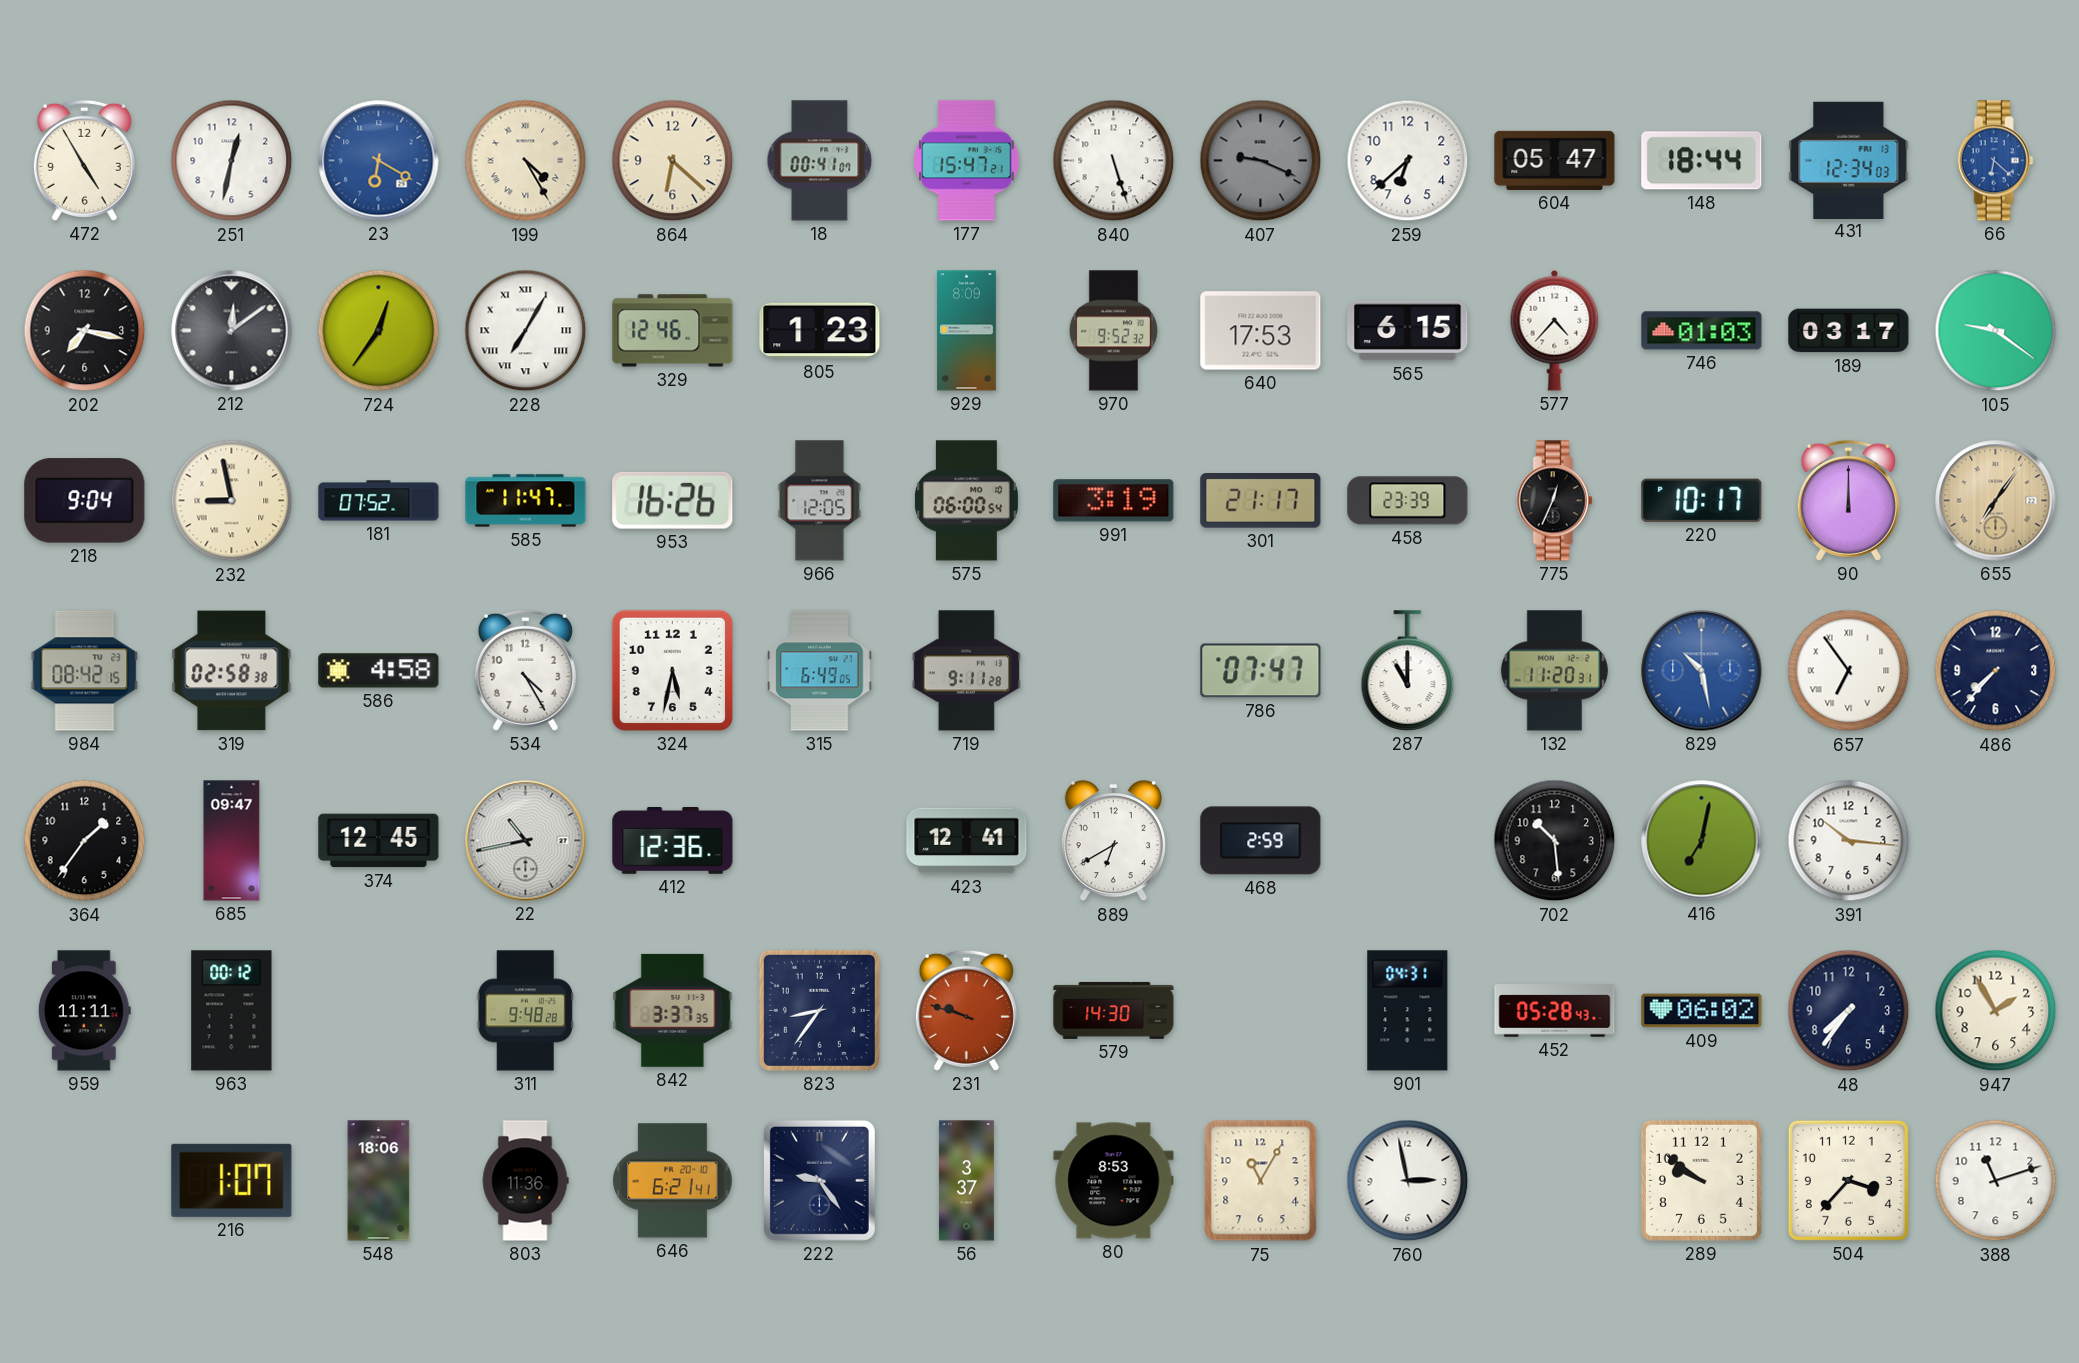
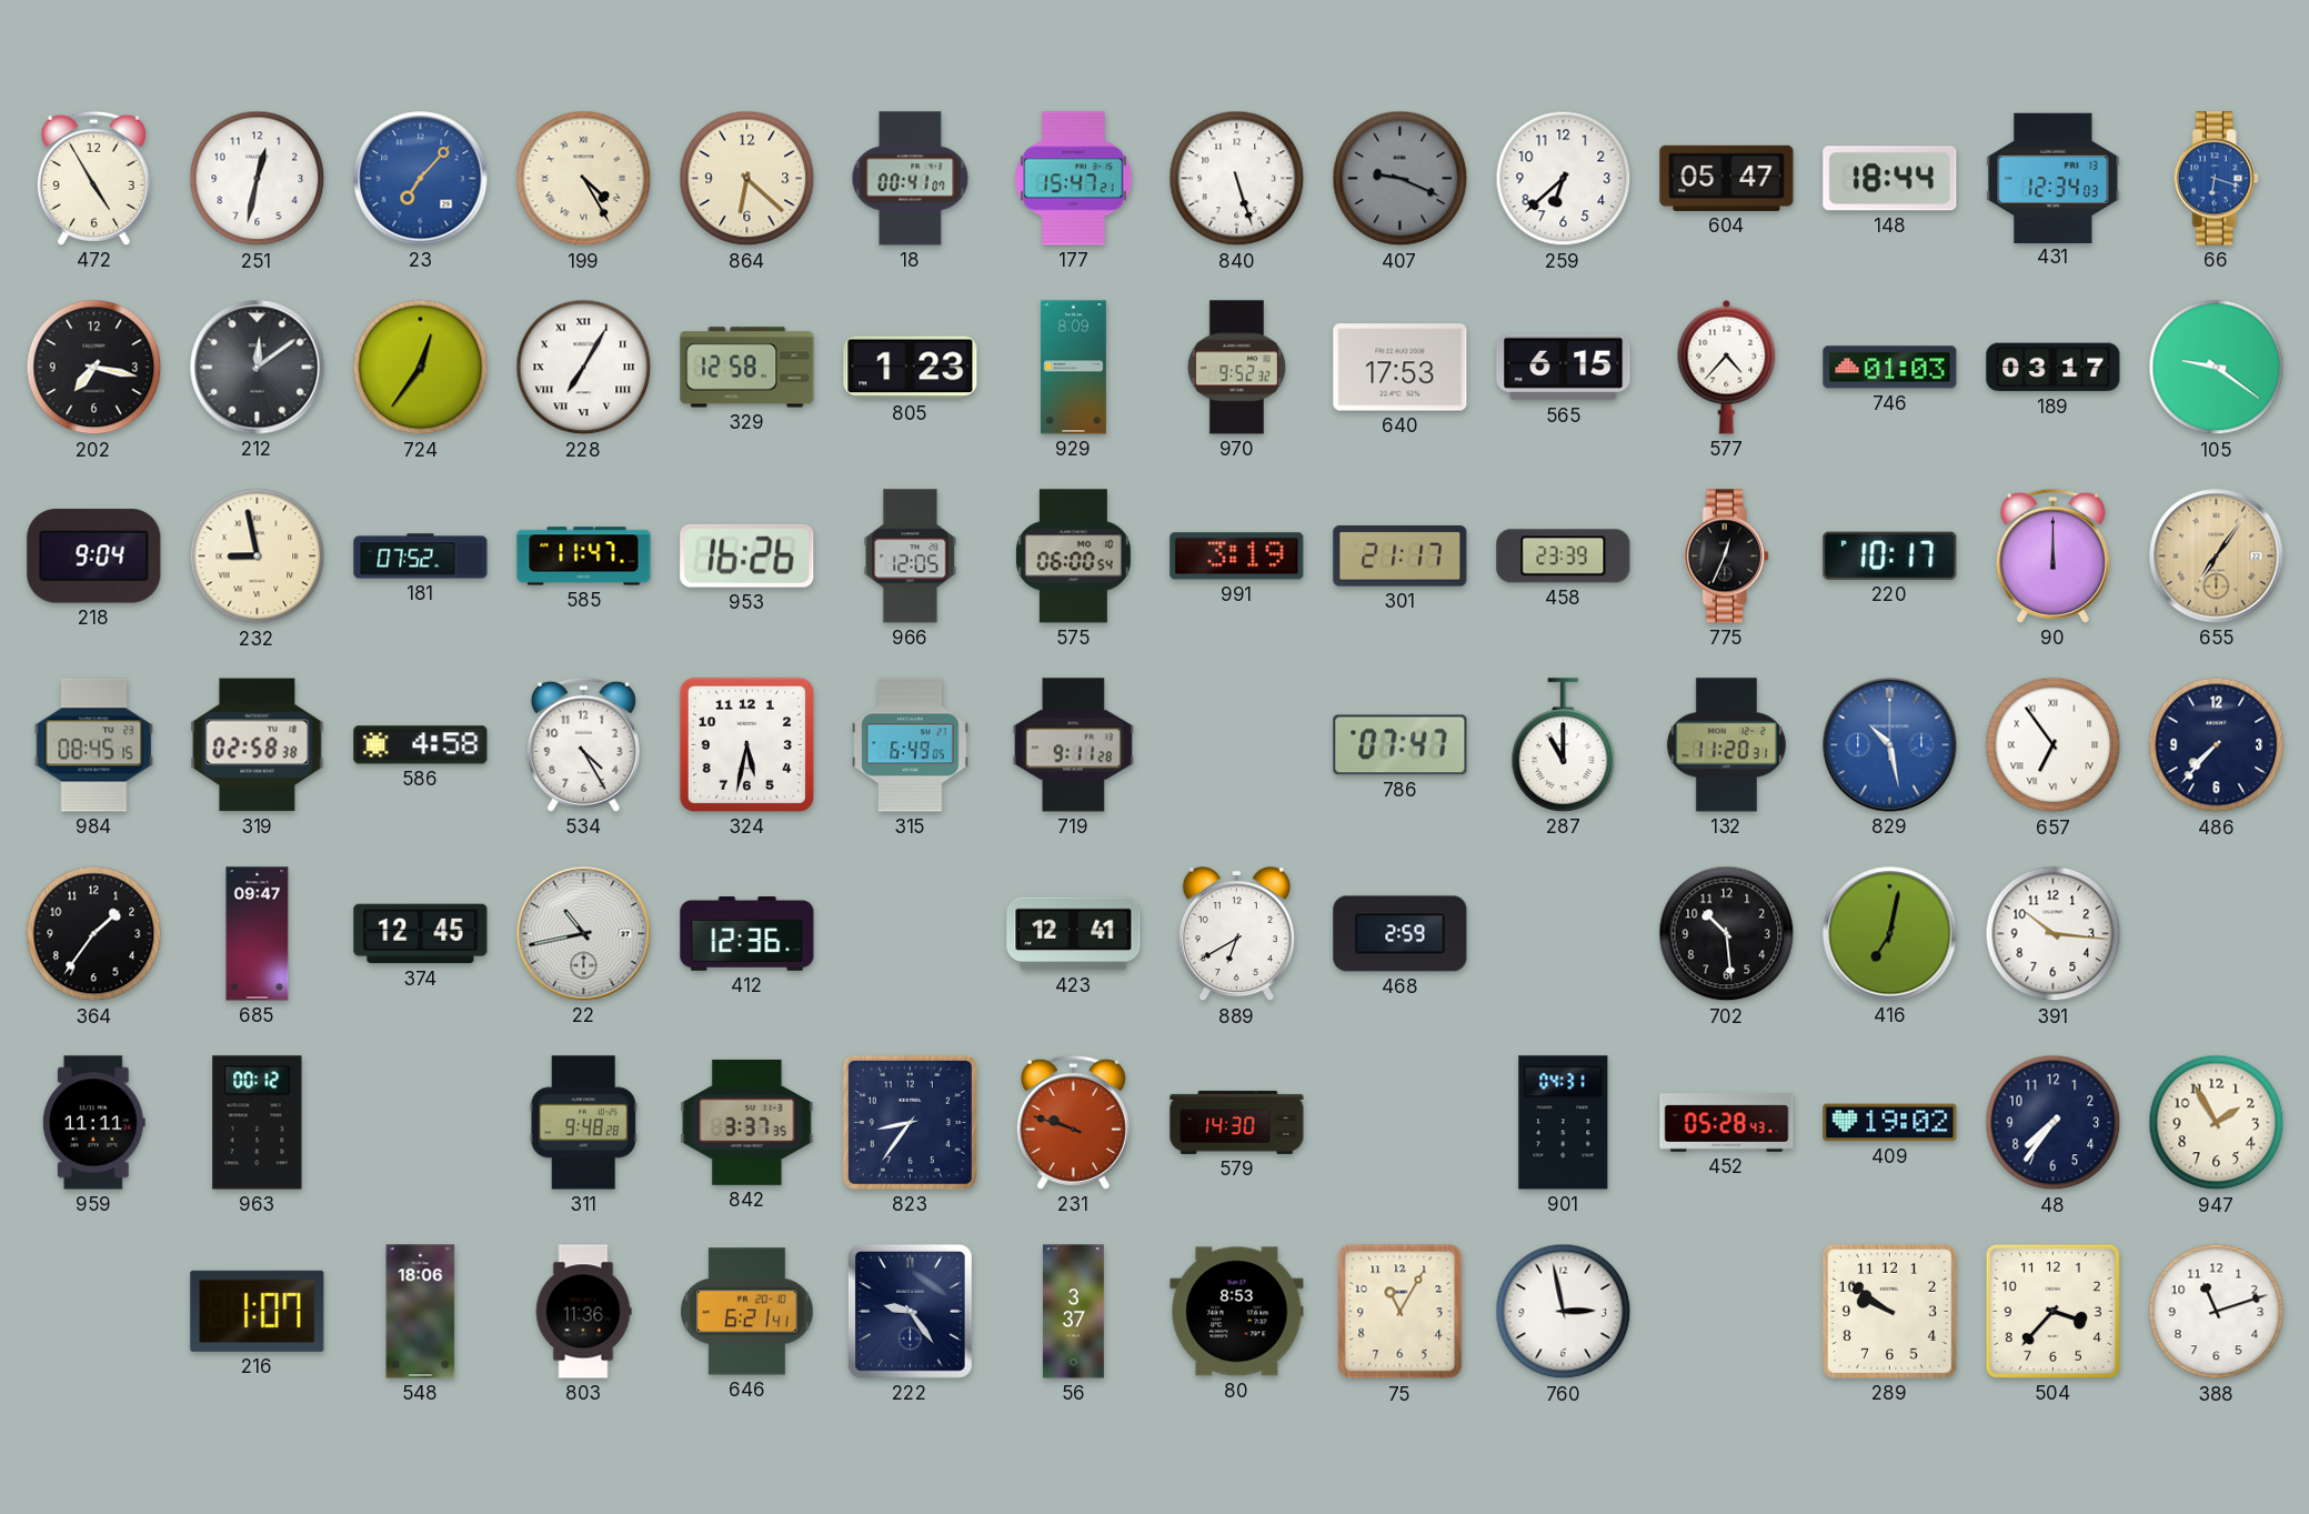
23: 6:20 -> 7:07 (421, 179)
66: 6:22 -> 6:18 (2216, 179)
329: 12:46 -> 12:58 (747, 368)
984: 08:42 -> 08:45 (94, 745)
409: 06:02 -> 19:02 (1890, 1123)
